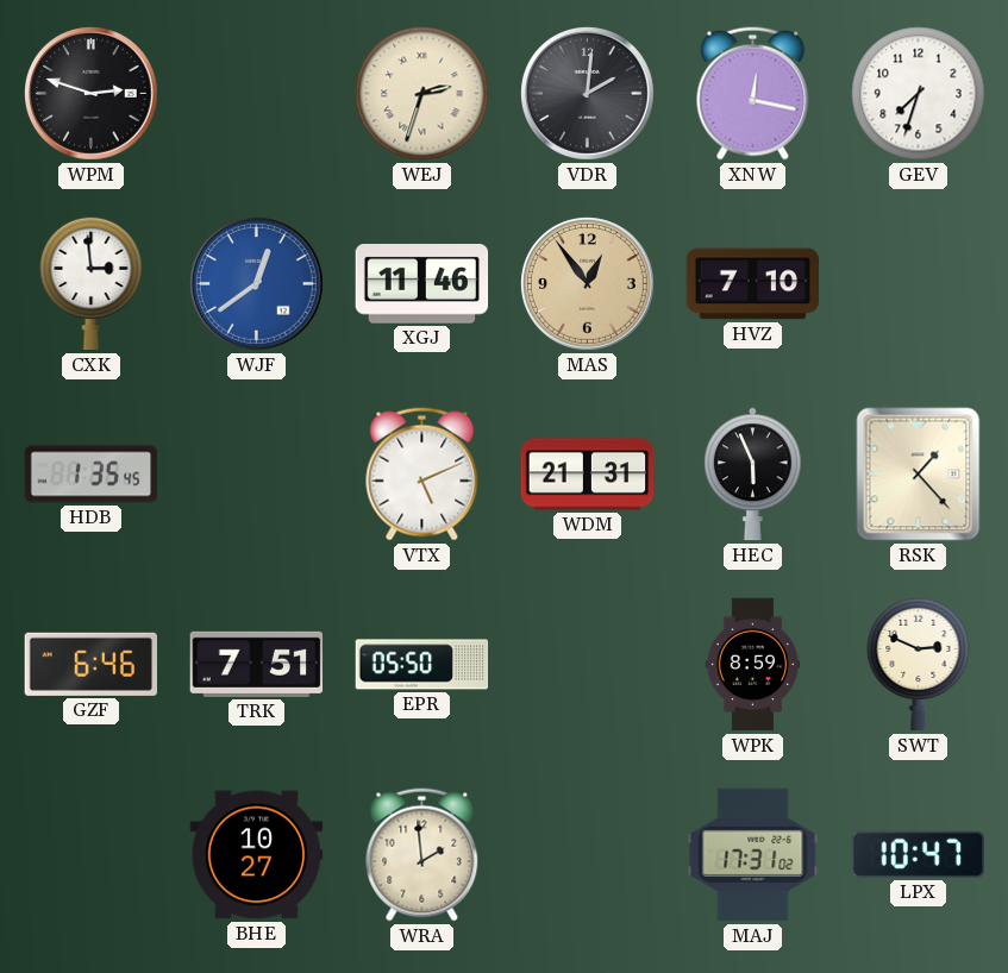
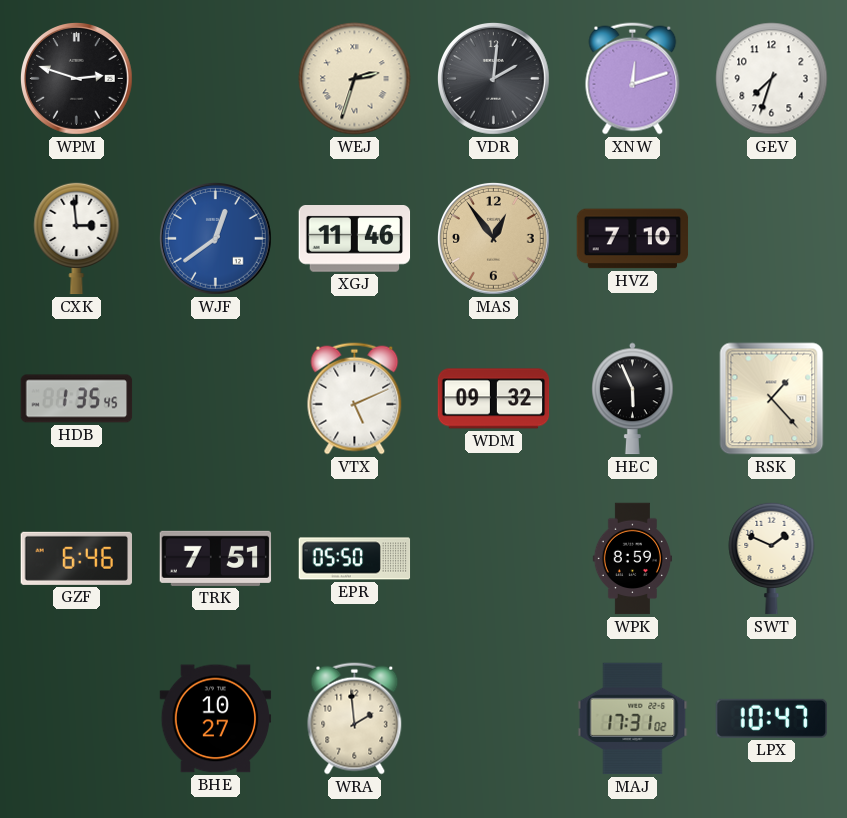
XNW: 12:17 -> 12:12 (633, 79)
WDM: 21:31 -> 09:32 (494, 399)
SWT: 2:49 -> 1:49 (772, 558)
